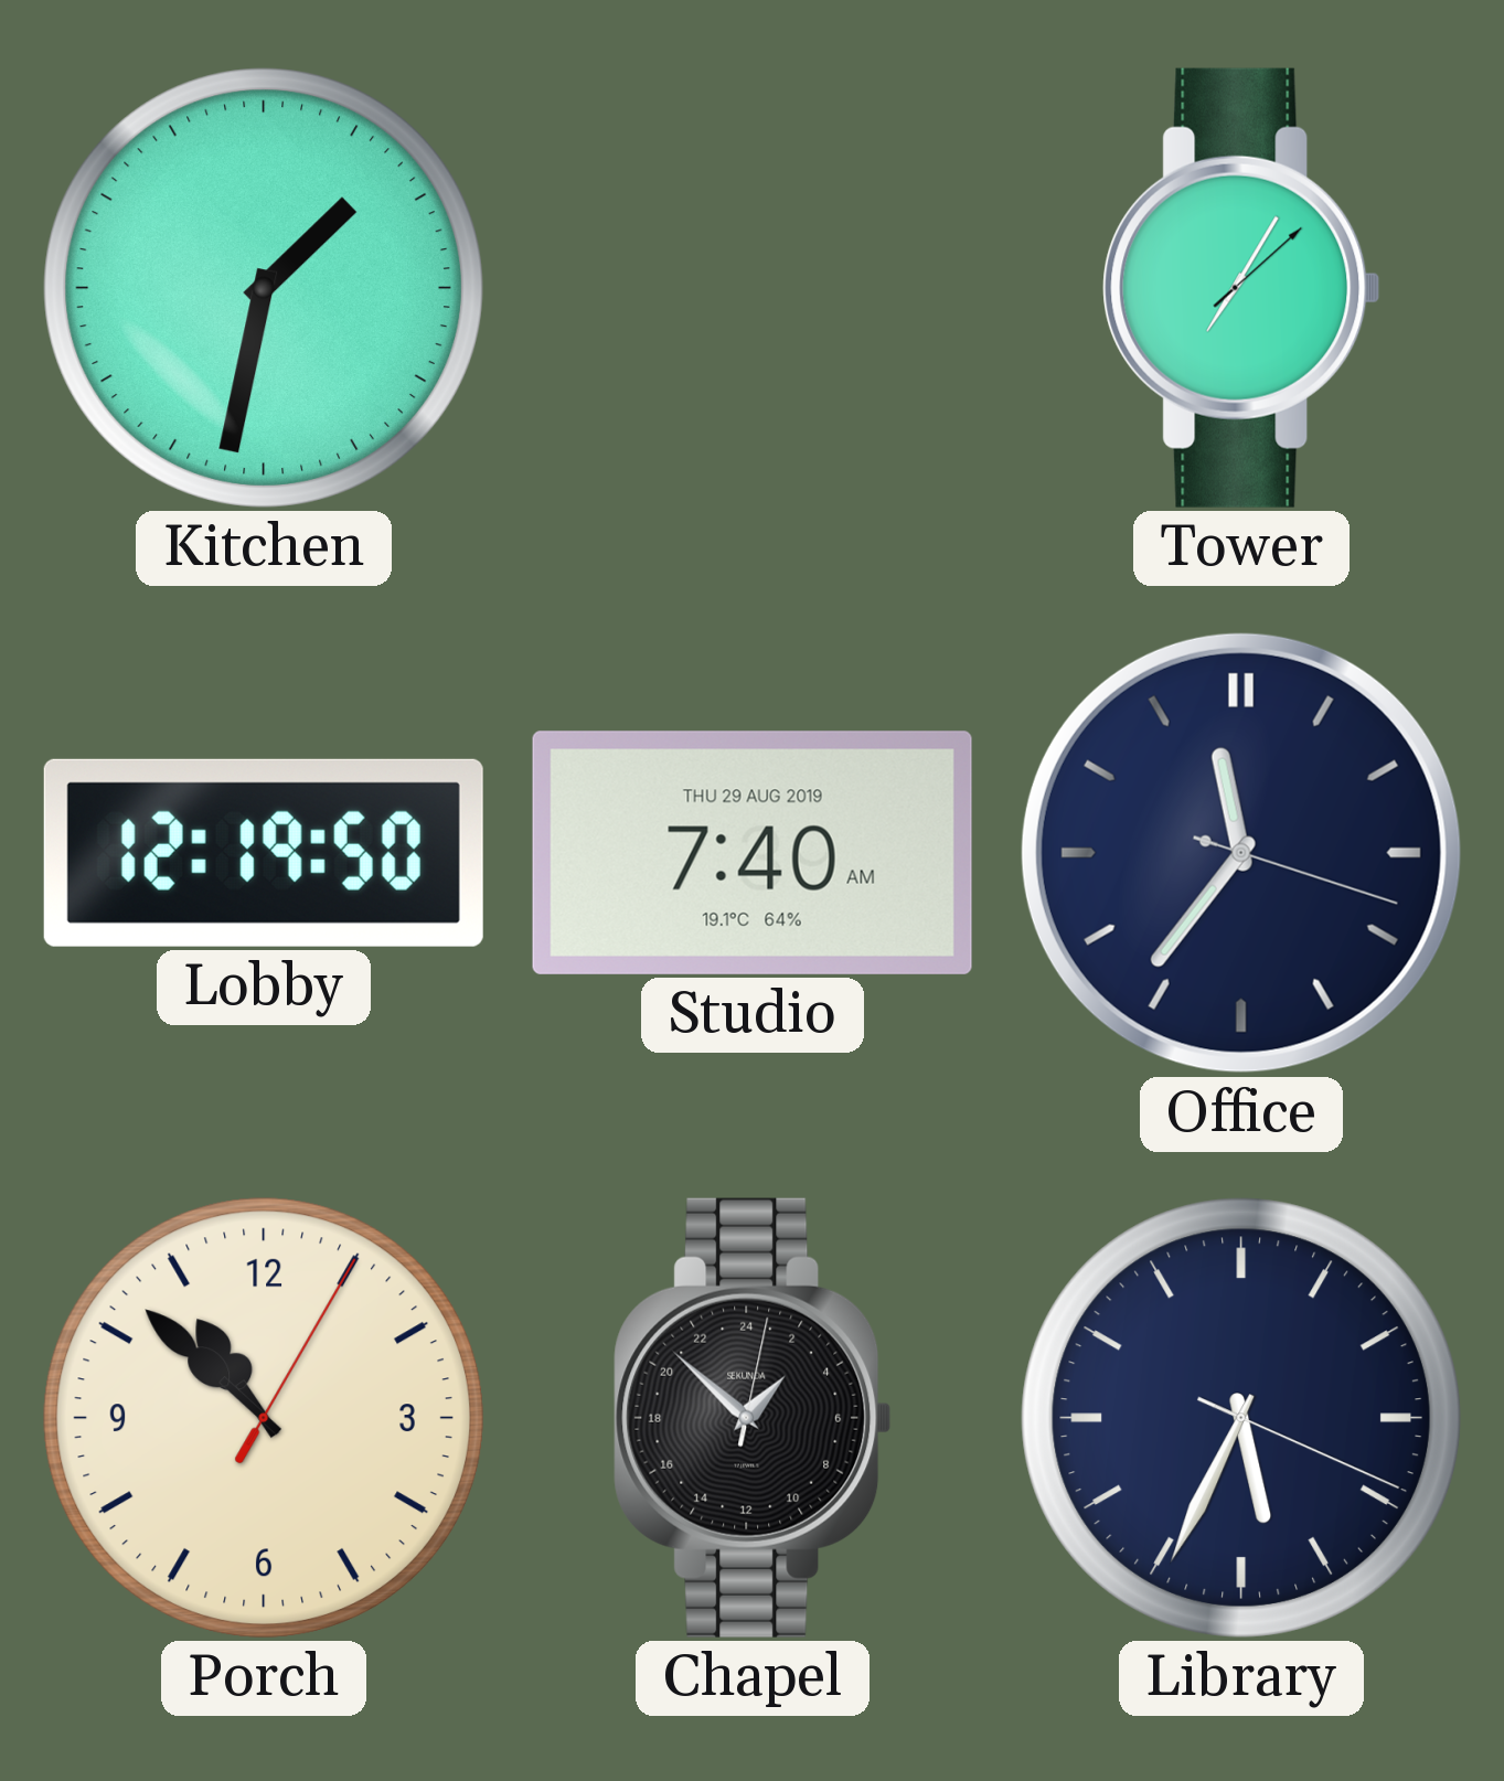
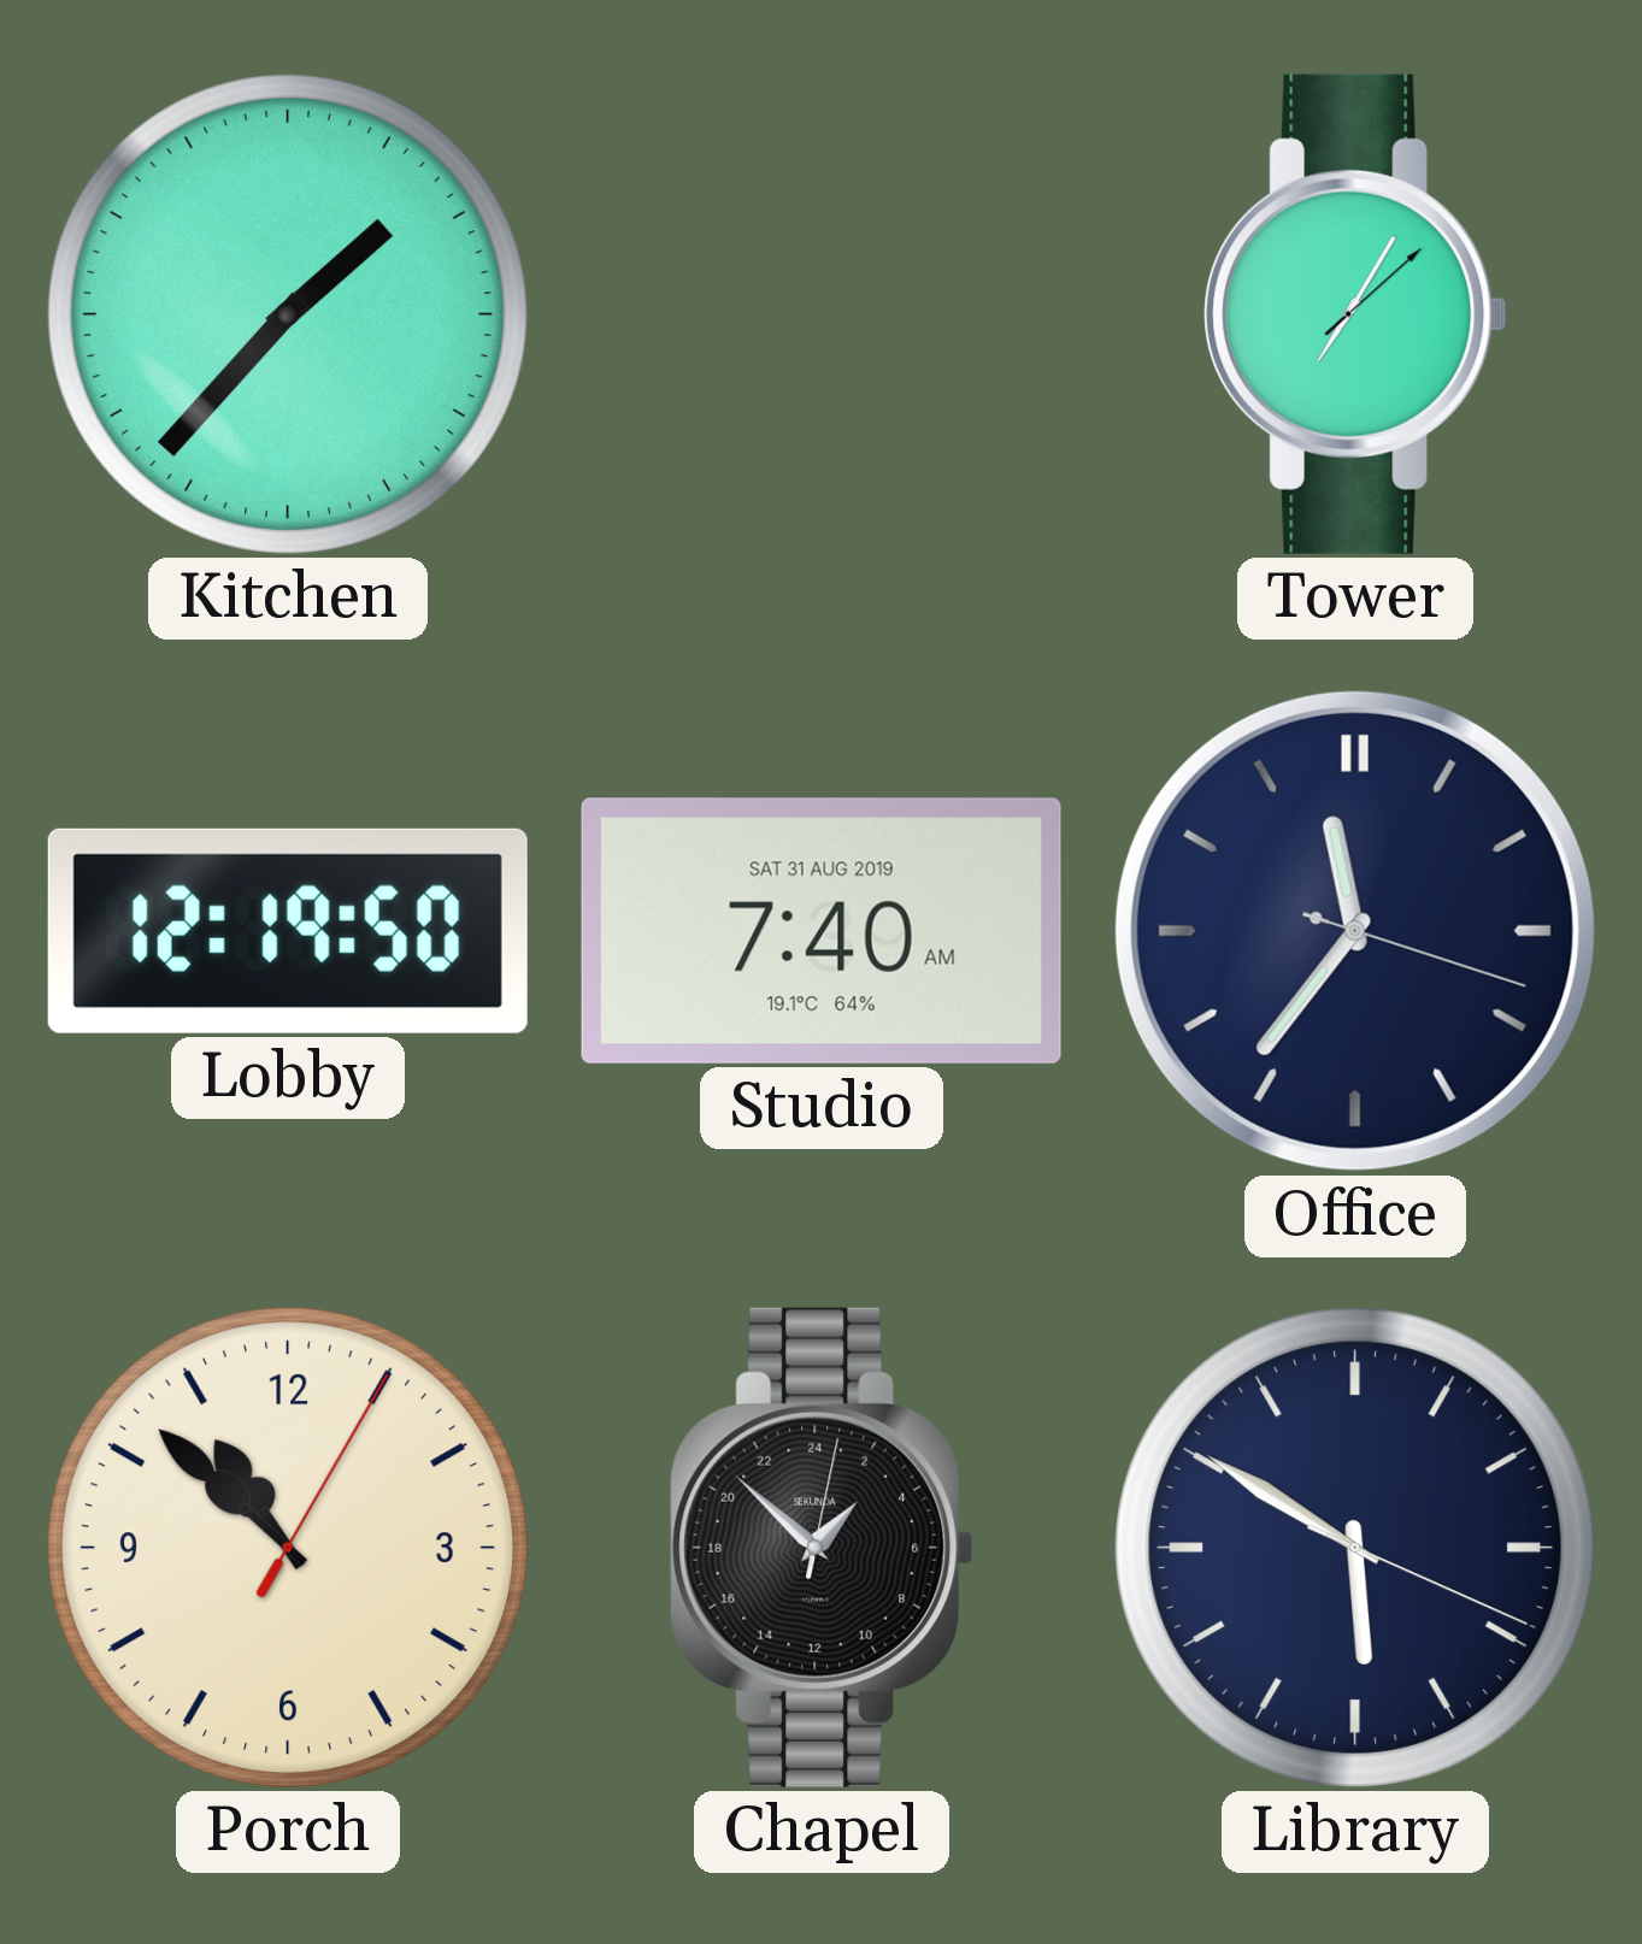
Kitchen: 1:32 -> 1:37 (288, 314)
Studio date: THU 29 AUG 2019 -> SAT 31 AUG 2019 (822, 931)
Library: 5:34 -> 5:50 (1355, 1548)
